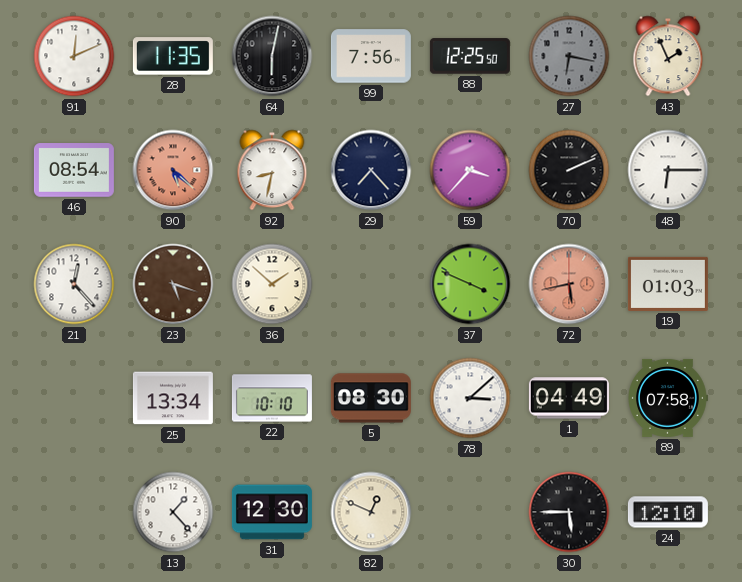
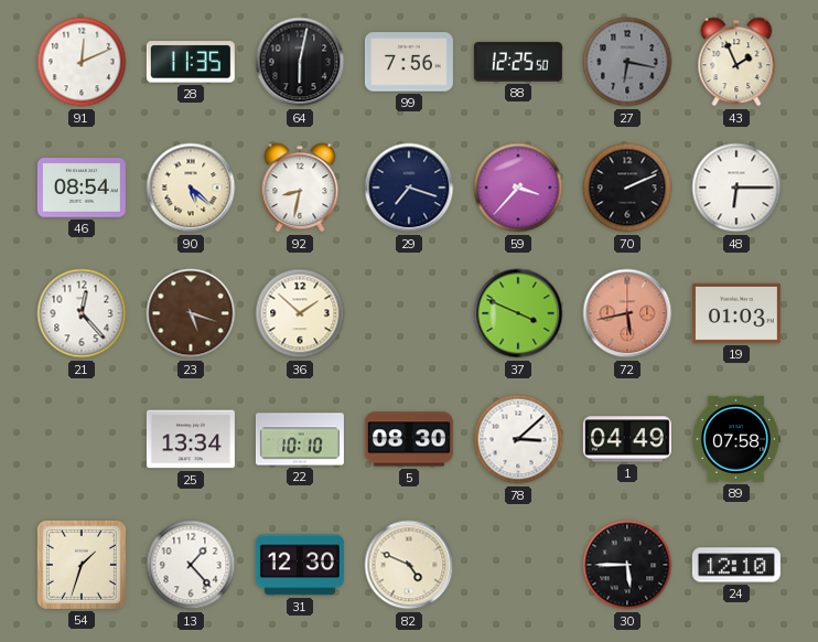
90 dial: salmon -> cream (191, 188)
29: 7:23 -> 7:18 (409, 188)
54: none -> 1:33 (82, 565)
82: 12:49 -> 4:49 (409, 565)
